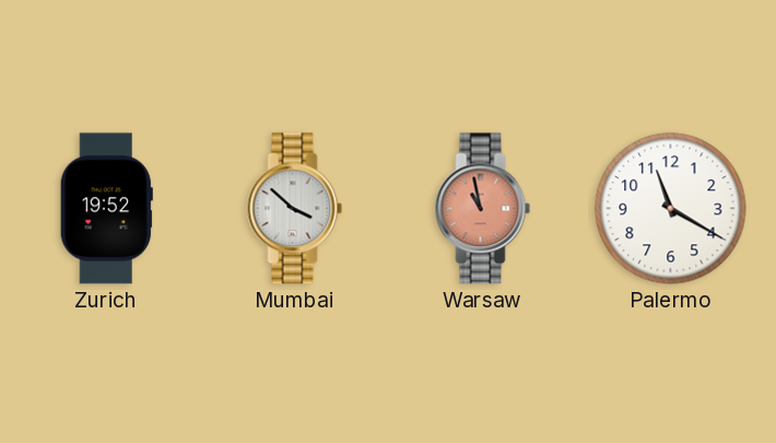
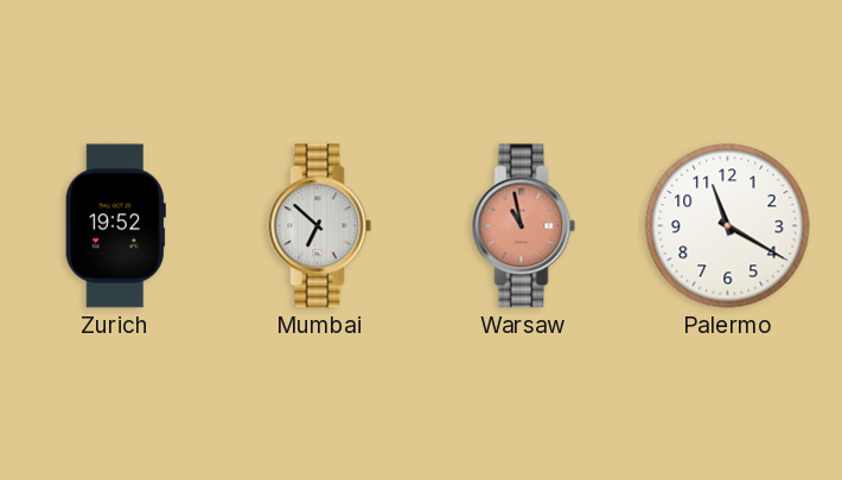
Mumbai: 3:52 -> 6:52 (320, 226)
